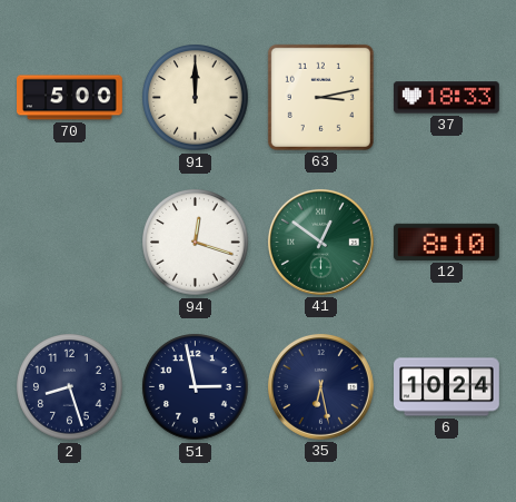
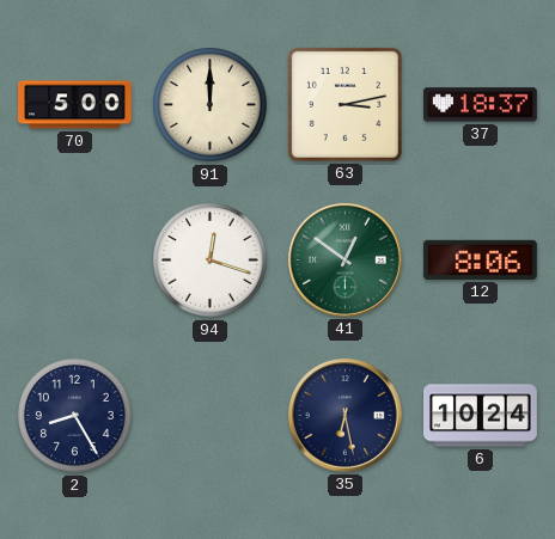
37: 18:33 -> 18:37 (480, 105)
12: 8:10 -> 8:06 (480, 259)
2: 8:27 -> 8:25 (75, 416)
51: 2:58 -> none (196, 387)
